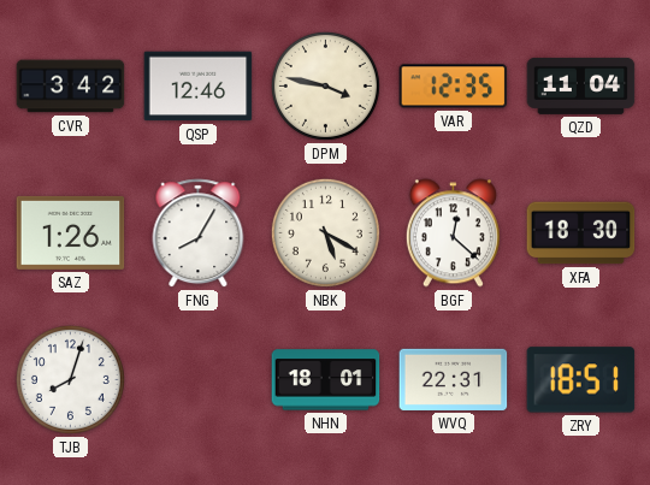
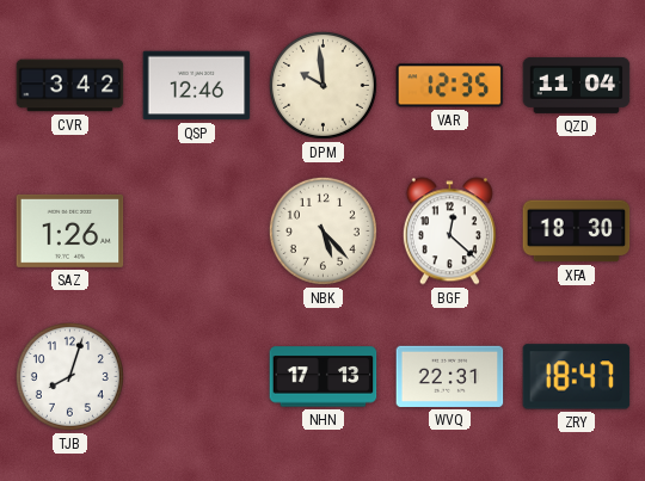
DPM: 3:47 -> 9:59 (322, 85)
FNG: 8:05 -> none (199, 233)
NBK: 5:20 -> 5:23 (322, 230)
NHN: 18:01 -> 17:13 (324, 377)
ZRY: 18:51 -> 18:47 (577, 377)
